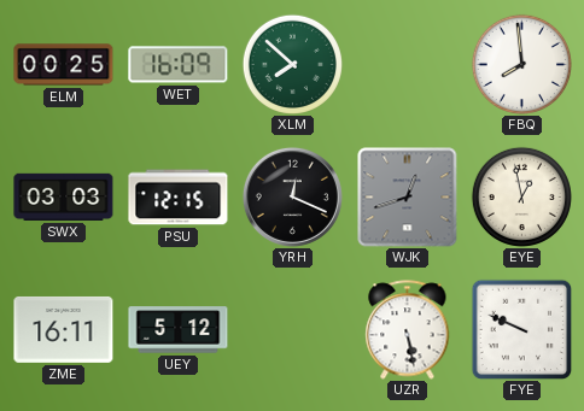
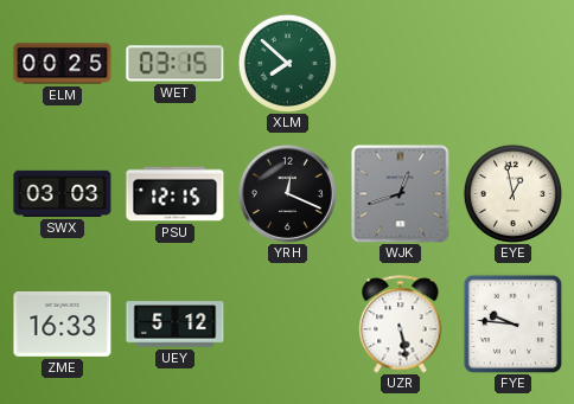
WET: 16:09 -> 03:15 (176, 64)
FBQ: 7:59 -> none (521, 64)
ZME: 16:11 -> 16:33 (63, 323)
FYE: 9:49 -> 9:46 (512, 323)
